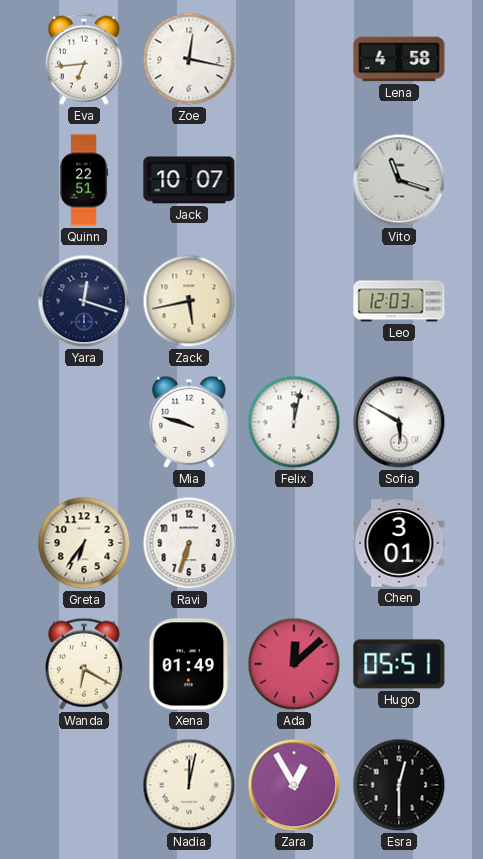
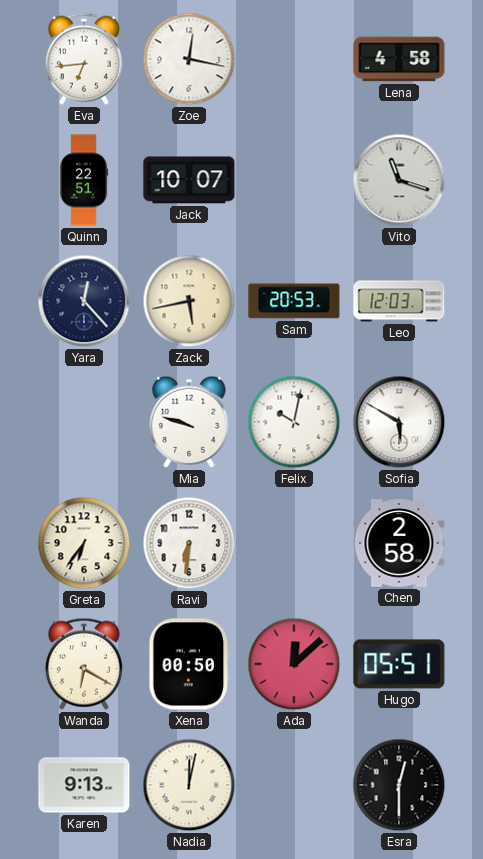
Yara: 12:18 -> 12:23 (84, 301)
Sam: none -> 20:53 (294, 301)
Felix: 12:02 -> 10:02 (294, 422)
Ravi: 6:33 -> 6:31 (189, 543)
Chen: 3:01 -> 2:58 (399, 543)
Xena: 01:49 -> 00:50 (189, 664)
Karen: none -> 9:13 (84, 785)
Zara: 12:55 -> none (294, 785)
